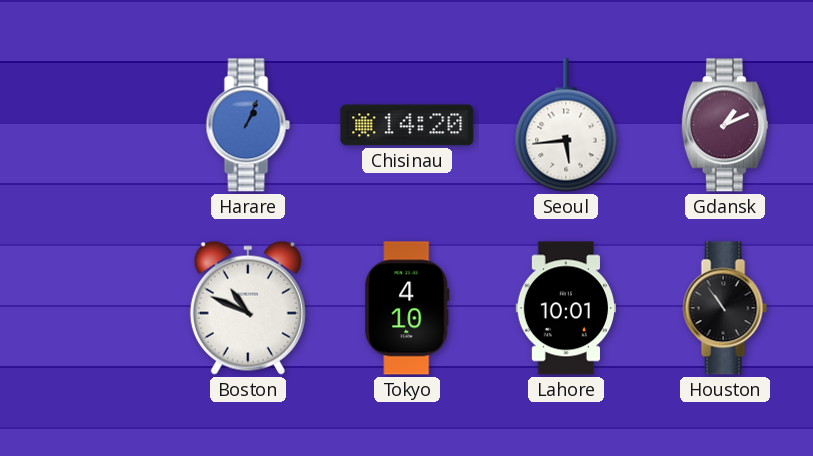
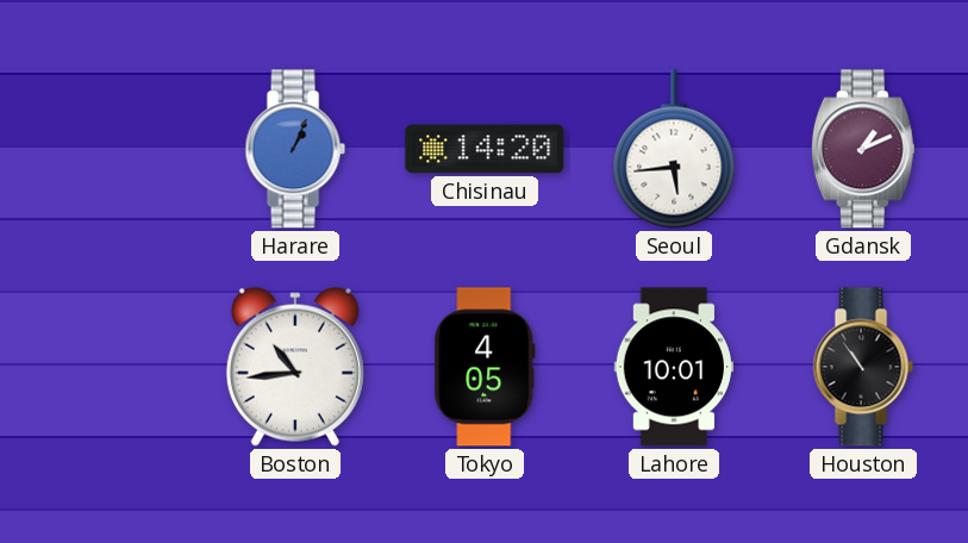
Boston: 10:49 -> 10:44 (295, 367)
Tokyo: 4:10 -> 4:05 (485, 367)
